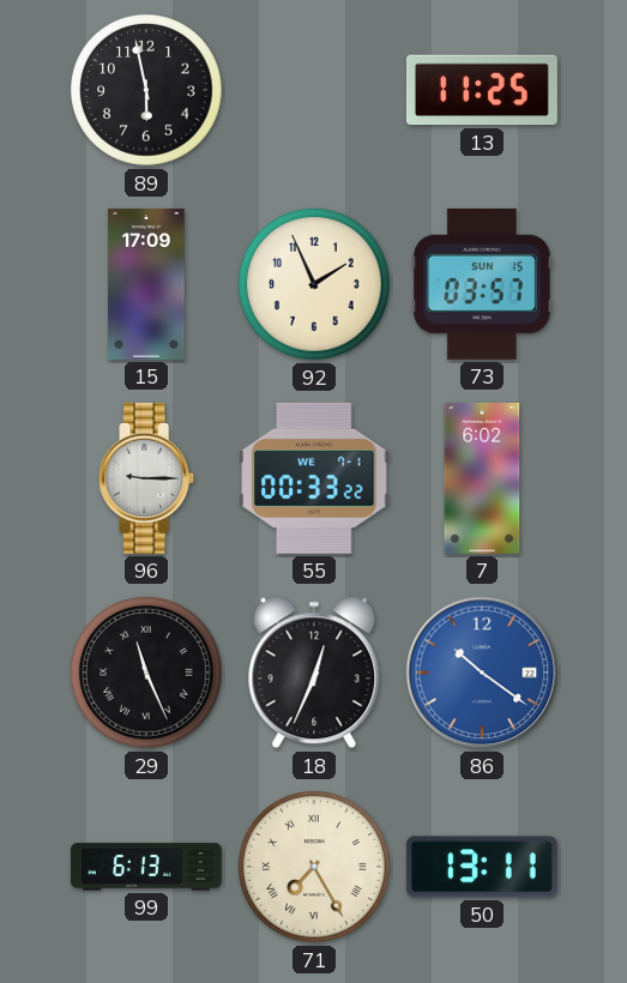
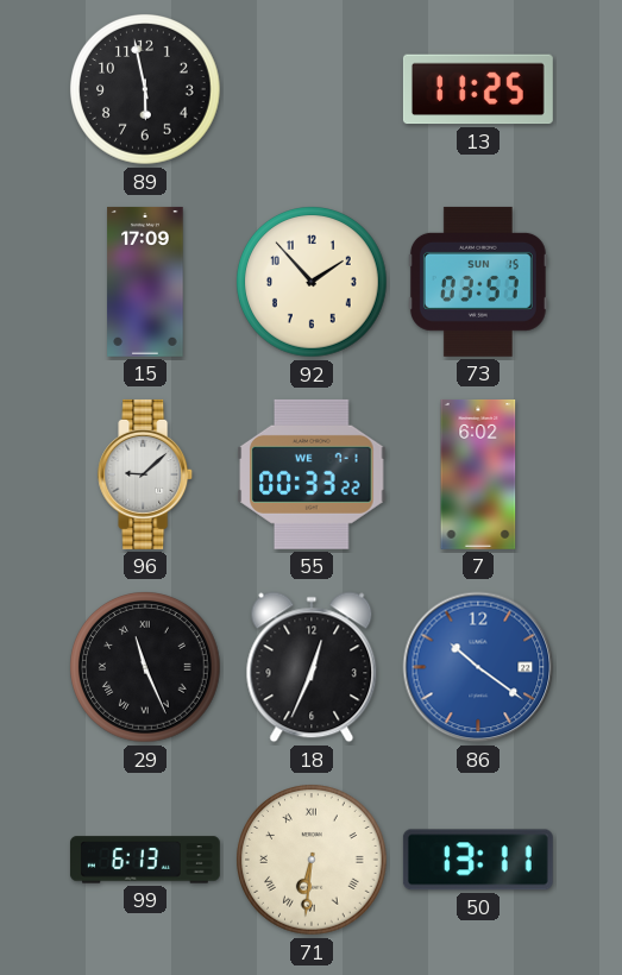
92: 1:56 -> 1:53 (312, 282)
96: 9:15 -> 9:08 (146, 474)
71: 7:25 -> 6:31 (312, 860)
